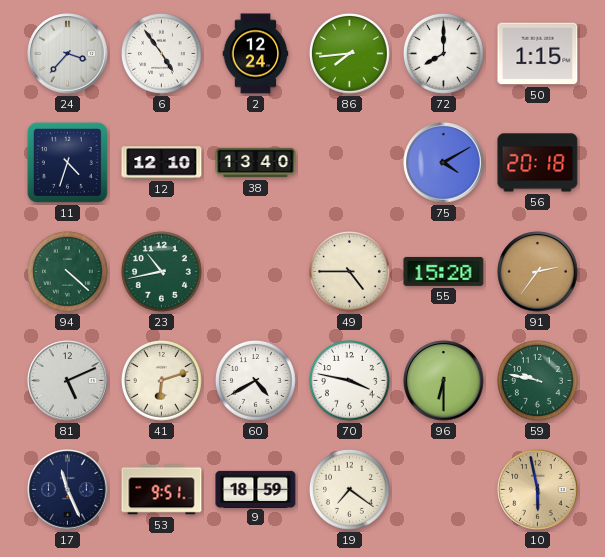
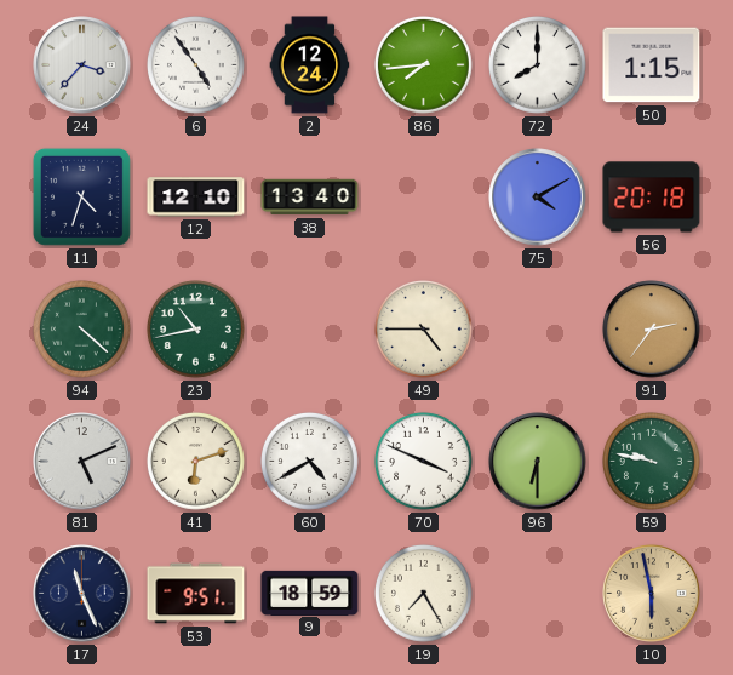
55: 15:20 -> none (444, 271)
70: 3:47 -> 3:49 (424, 462)
19: 7:21 -> 7:25 (424, 594)
